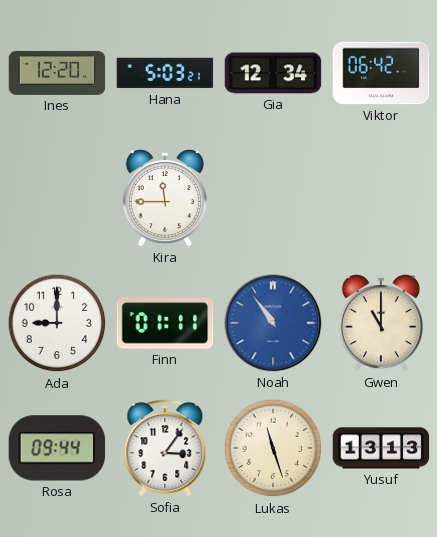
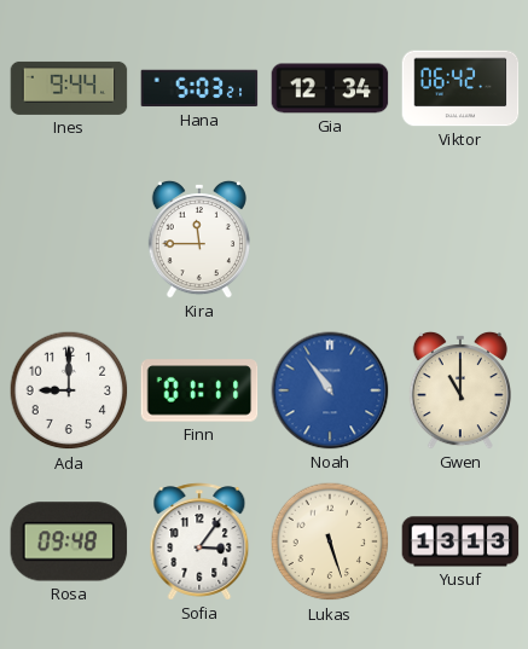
Ines: 12:20 -> 9:44 (69, 88)
Rosa: 09:44 -> 09:48 (69, 541)
Lukas: 11:27 -> 5:27 (330, 541)
